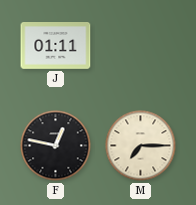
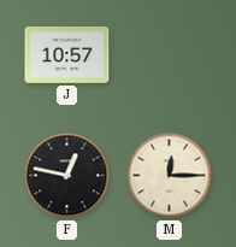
J: 01:11 -> 10:57 (67, 55)
M: 7:15 -> 12:15 (170, 176)
